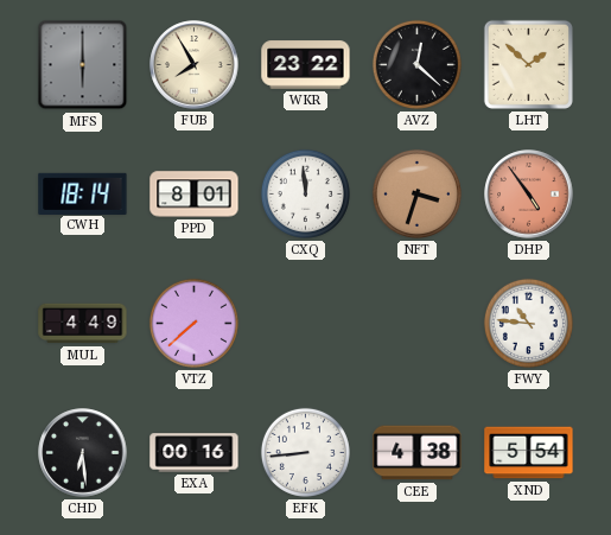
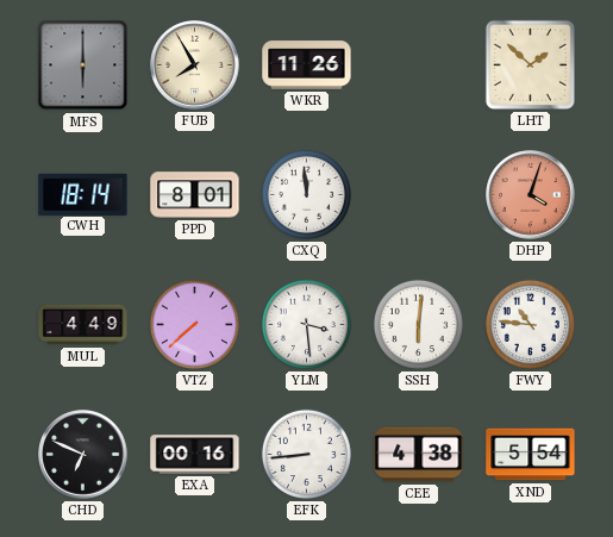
WKR: 23:22 -> 11:26 (307, 65)
AVZ: 12:22 -> none (416, 64)
NFT: 3:33 -> none (416, 193)
DHP: 4:54 -> 4:03 (531, 195)
YLM: none -> 3:29 (306, 324)
SSH: none -> 6:01 (418, 324)
CHD: 6:29 -> 6:49 (83, 455)
